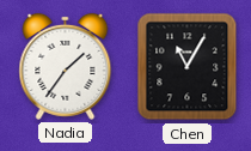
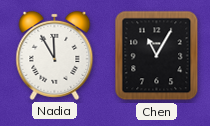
Nadia: 1:36 -> 11:55 (55, 55)
